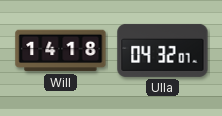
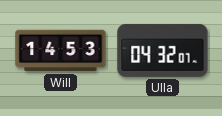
Will: 14:18 -> 14:53 (61, 51)
